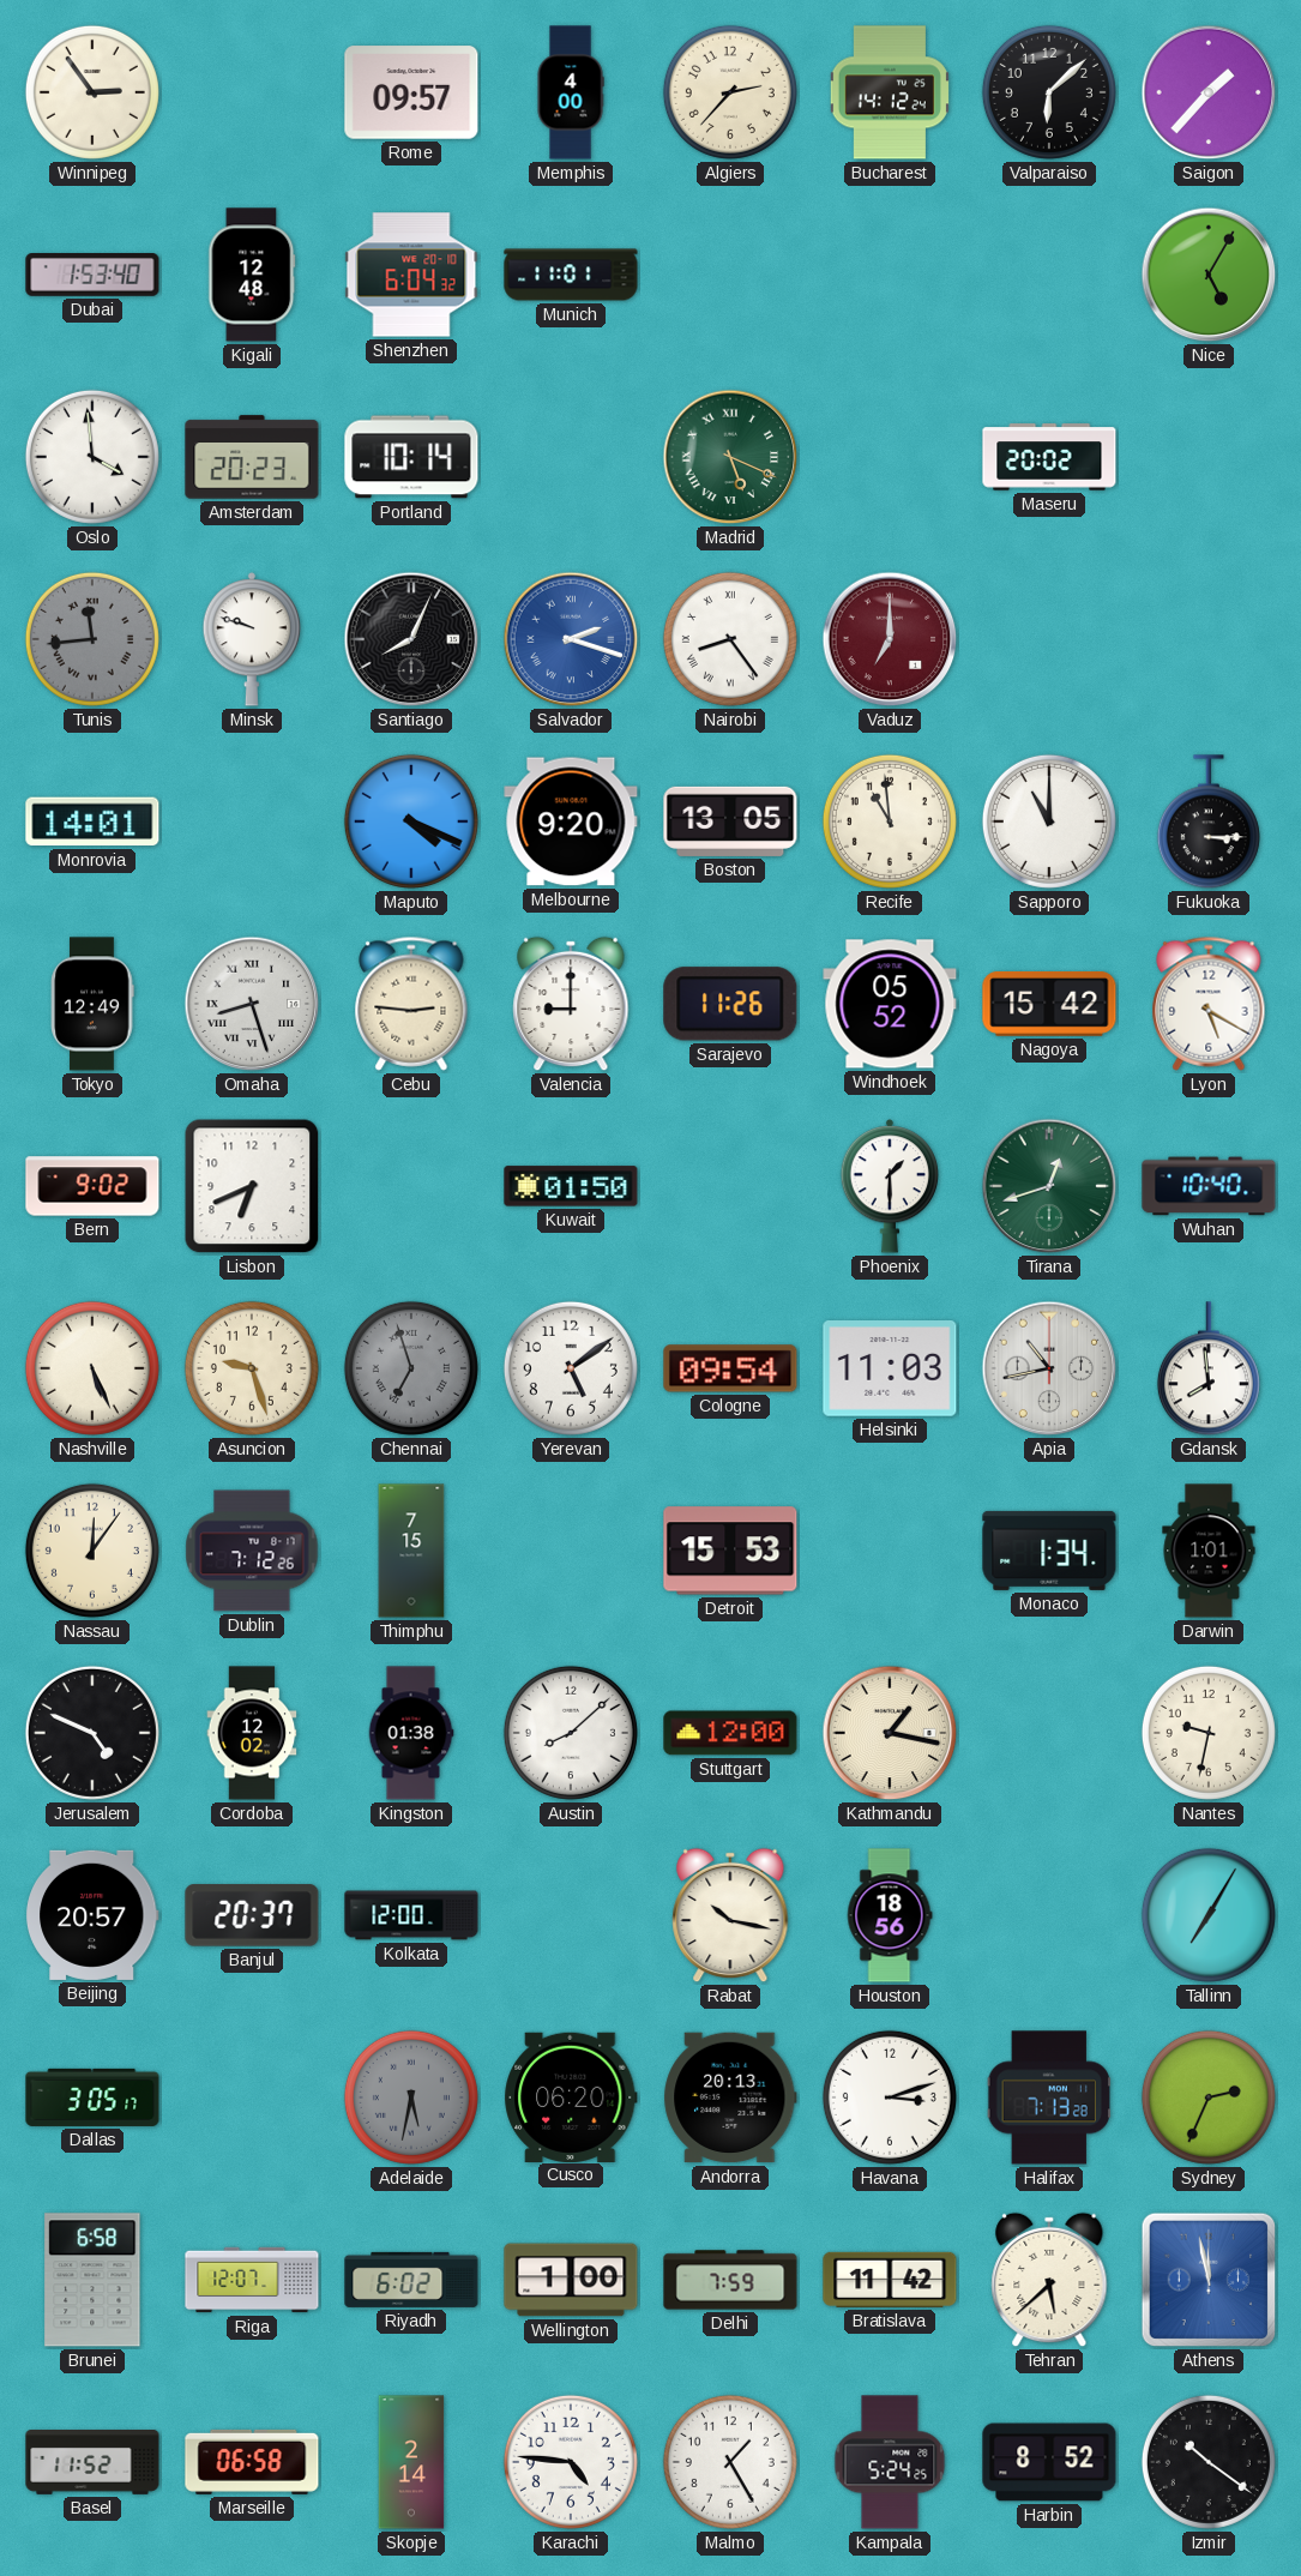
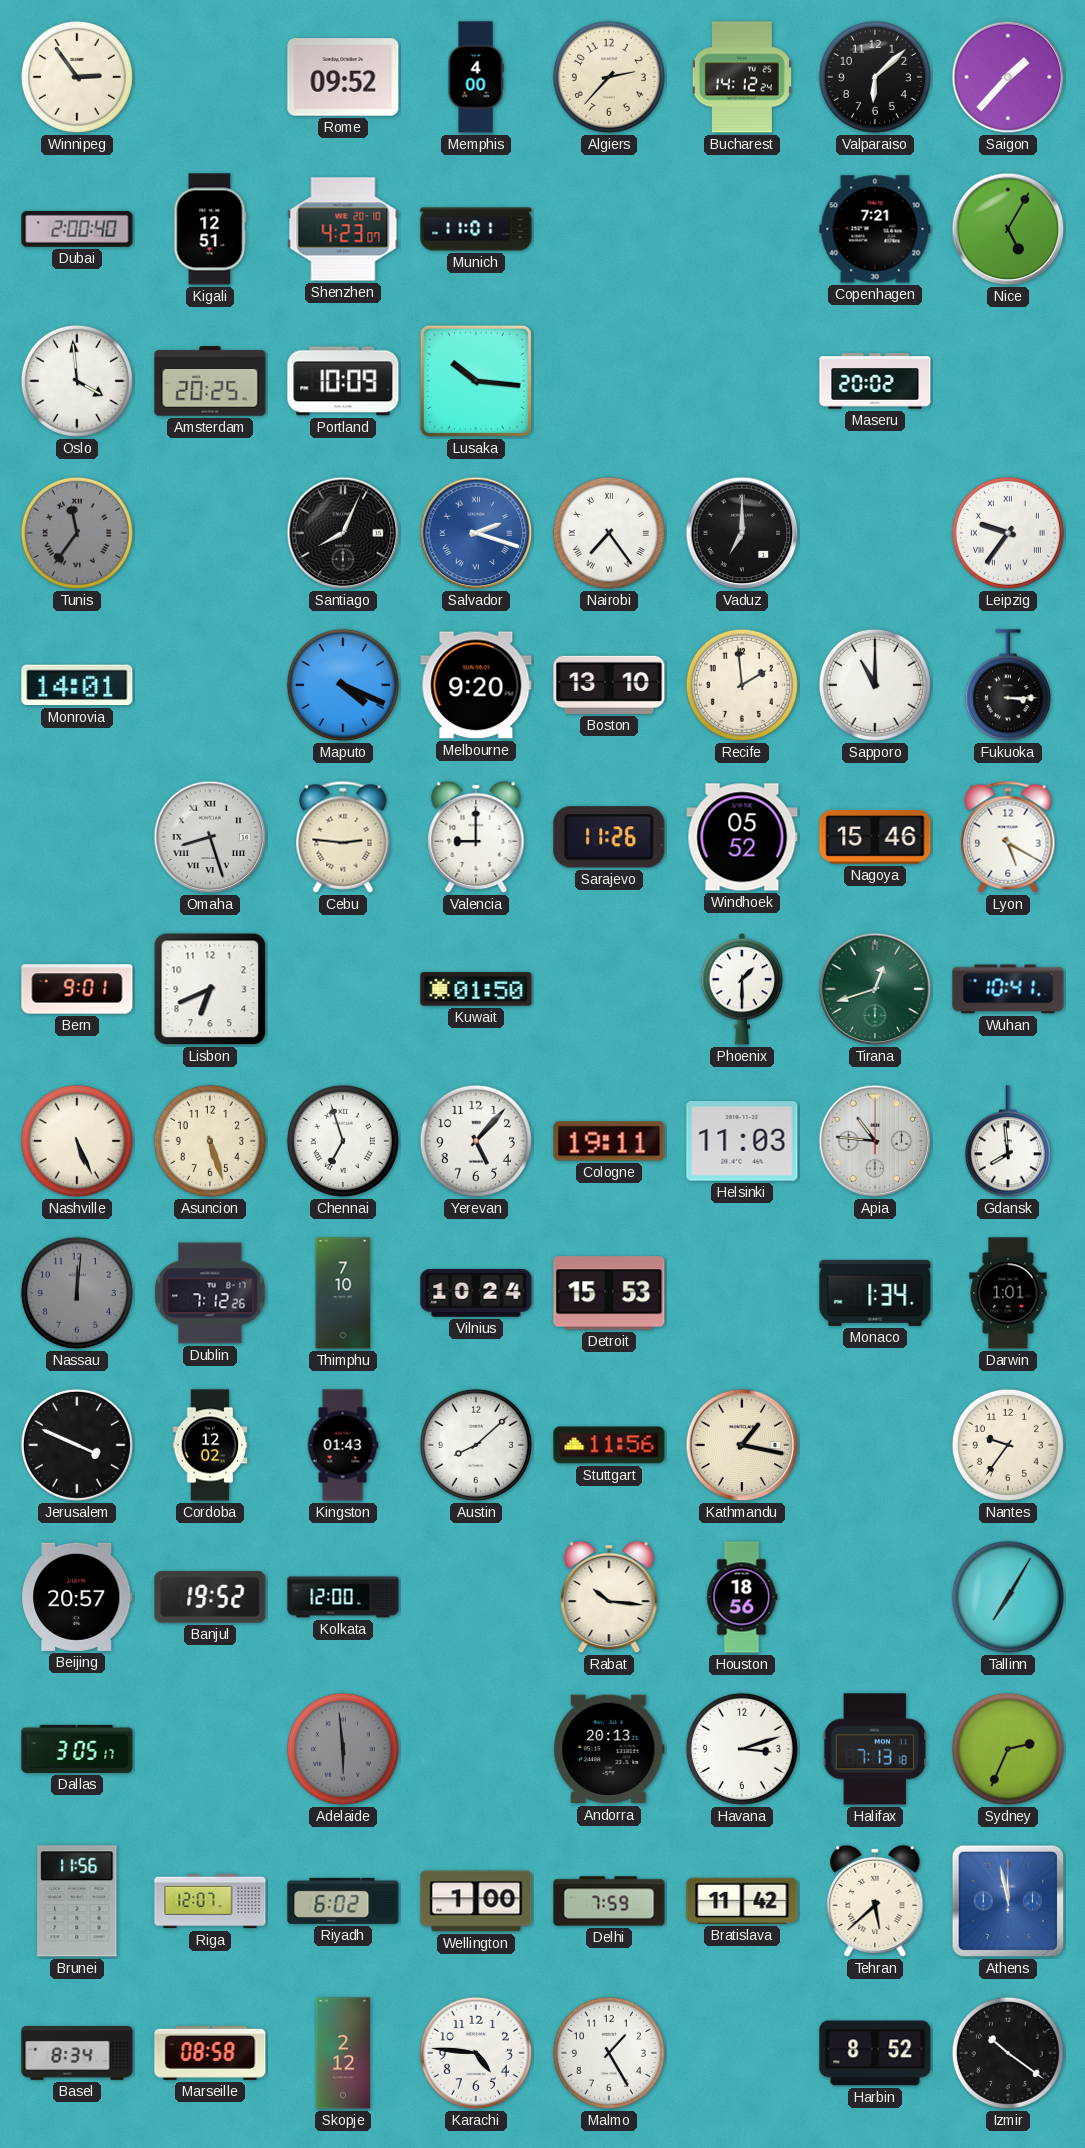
Rome: 09:57 -> 09:52 (343, 77)
Dubai: 1:53 -> 2:00 (77, 230)
Kigali: 12:48 -> 12:51 (210, 229)
Shenzhen: 6:04 -> 4:23 (343, 229)
Copenhagen: none -> 7:21 (875, 229)
Amsterdam: 20:23 -> 20:25 (210, 381)
Portland: 10:14 -> 10:09 (343, 381)
Lusaka: none -> 10:16 (476, 381)
Madrid: 5:19 -> none (730, 457)
Tunis: 11:44 -> 11:36 (77, 533)
Minsk: 9:48 -> none (252, 639)
Nairobi: 8:24 -> 7:24 (609, 533)
Vaduz dial: burgundy -> black (742, 533)
Leipzig: none -> 9:36 (1008, 533)
Boston: 13:05 -> 13:10 (609, 685)
Recife: 10:59 -> 1:59 (742, 685)
Tokyo: 12:49 -> none (92, 1004)
Nagoya: 15:42 -> 15:46 (875, 837)
Bern: 9:02 -> 9:01 (77, 989)
Wuhan: 10:40 -> 10:41 (1008, 989)
Asuncion: 9:27 -> 5:27 (210, 1141)
Chennai dial: grey -> white (343, 1141)
Yerevan: 5:09 -> 5:07 (476, 1141)
Cologne: 09:54 -> 19:11 (609, 1141)
Apia: 10:43 -> 10:46 (875, 1141)
Nassau: 12:06 -> 12:01 (77, 1293)
Nassau dial: cream -> grey (77, 1293)
Thimphu: 7:15 -> 7:10 (343, 1293)
Vilnius: none -> 10:24 (476, 1293)
Jerusalem: 4:49 -> 3:49 (77, 1445)
Kingston: 01:38 -> 01:43 (343, 1445)
Stuttgart: 12:00 -> 11:56 (609, 1445)
Nantes: 9:32 -> 9:36 (1008, 1445)
Banjul: 20:37 -> 19:52 (210, 1597)
Rabat: 10:17 -> 10:16 (609, 1597)
Adelaide: 5:32 -> 5:59 (343, 1749)
Cusco: 06:20 -> none (571, 2096)
Halifax: 7:13:28 -> 7:13:18 (874, 1749)
Brunei: 6:58 -> 11:56 (77, 1901)
Basel: 11:52 -> 8:34 (77, 2054)
Marseille: 06:58 -> 08:58 (210, 2053)
Skopje: 2:14 -> 2:12 (343, 2053)
Kampala: 5:24 -> none (890, 2462)
